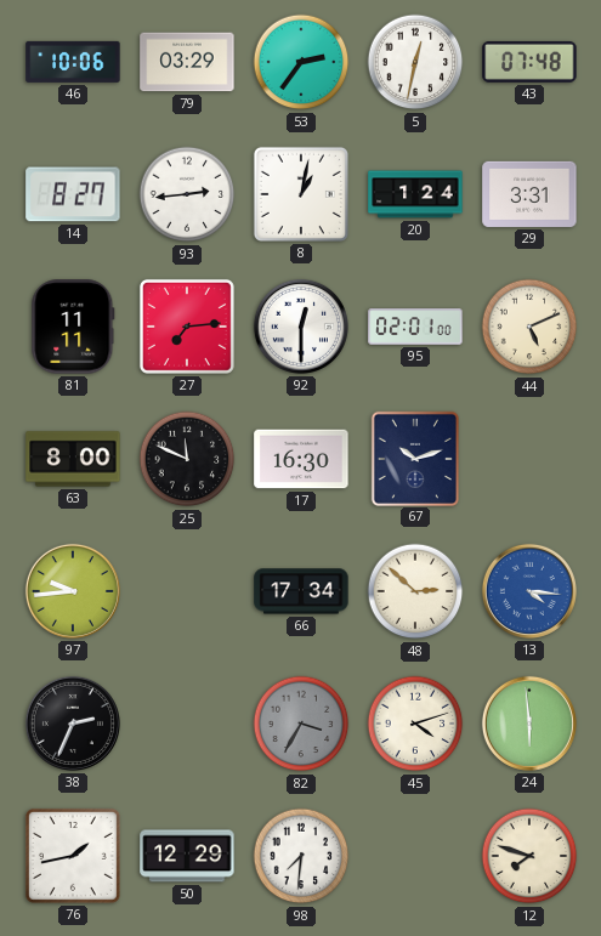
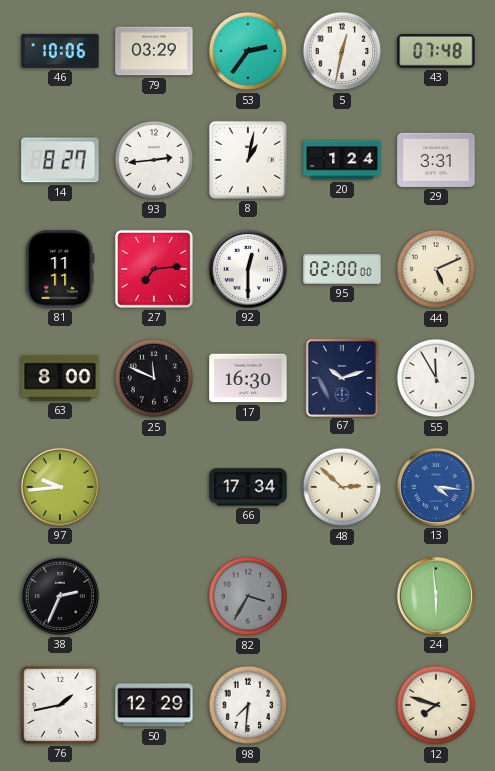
95: 02:01 -> 02:00 (342, 269)
55: none -> 11:55 (436, 378)
45: 4:12 -> none (415, 724)
